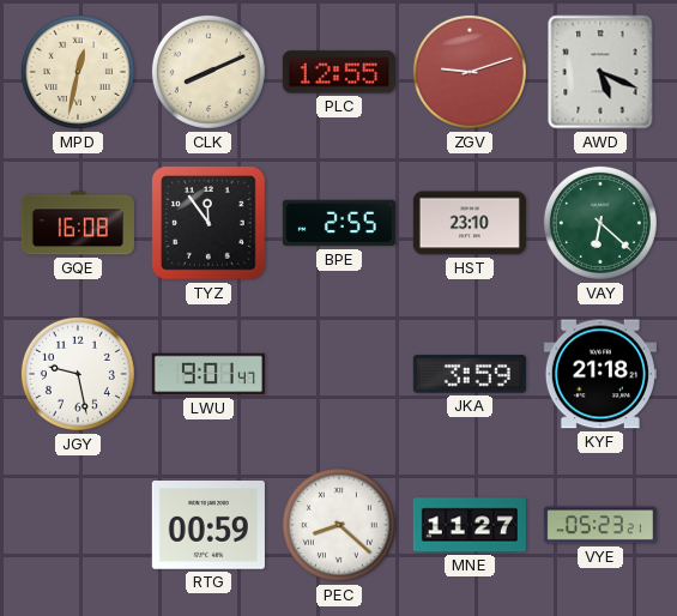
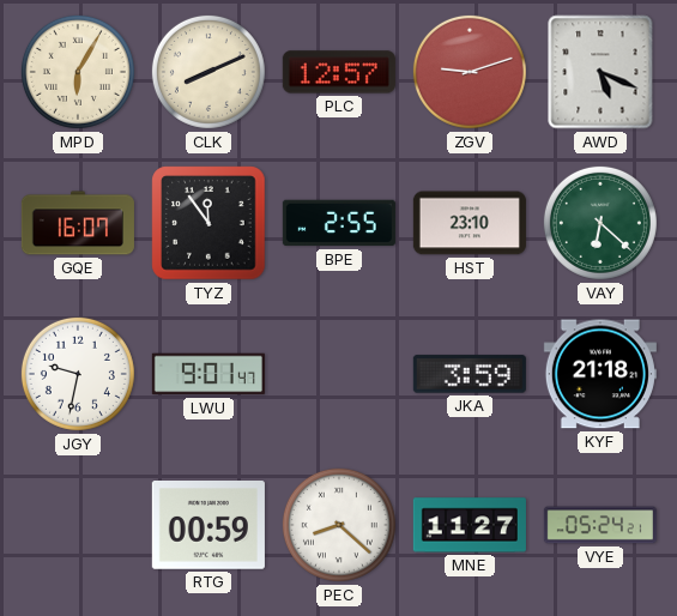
MPD: 12:32 -> 6:05 (78, 72)
PLC: 12:55 -> 12:57 (339, 72)
GQE: 16:08 -> 16:07 (78, 223)
JGY: 9:28 -> 9:32 (78, 374)
VYE: 05:23 -> 05:24 (600, 525)
